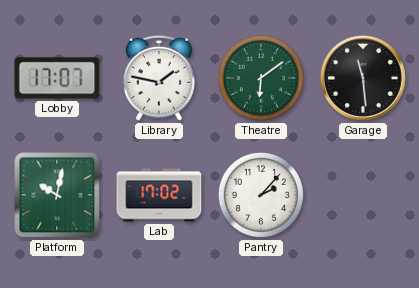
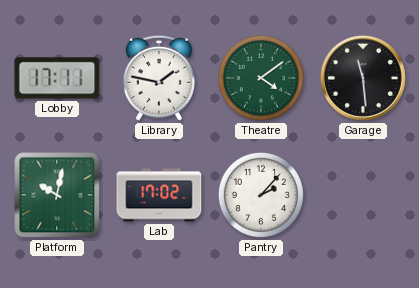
Lobby: 17:07 -> 17:11 (57, 78)
Theatre: 6:09 -> 4:09 (261, 78)
